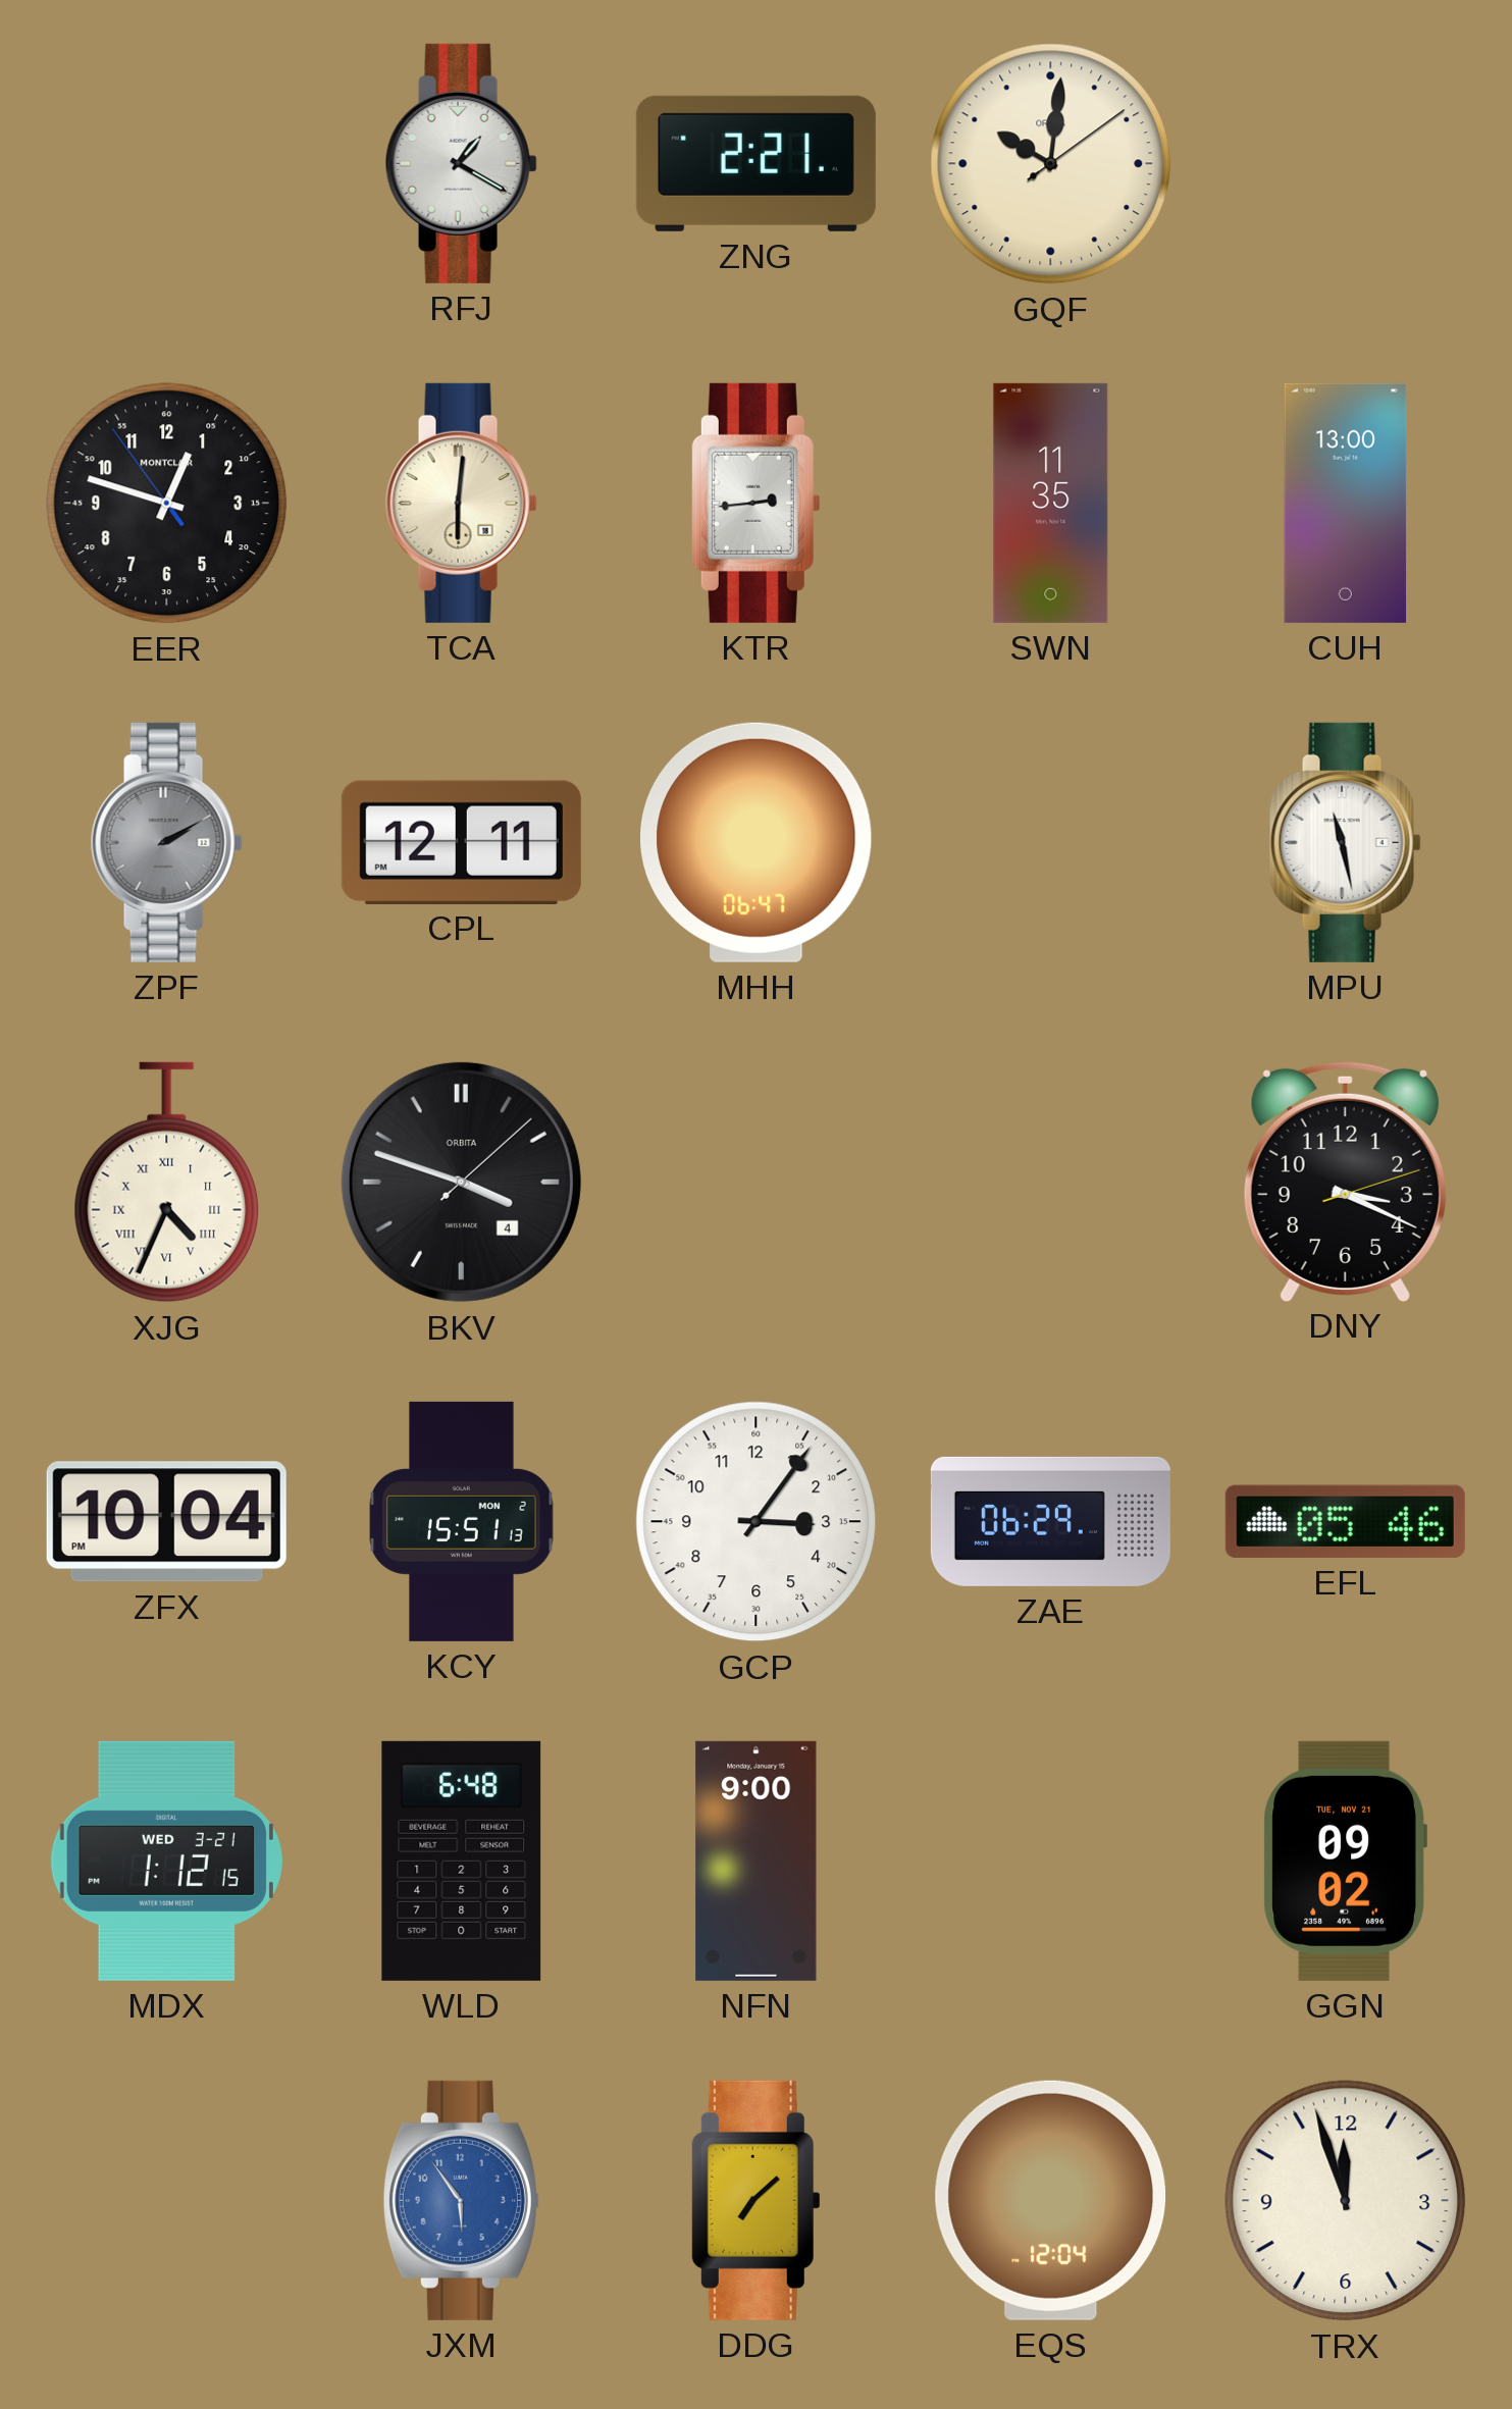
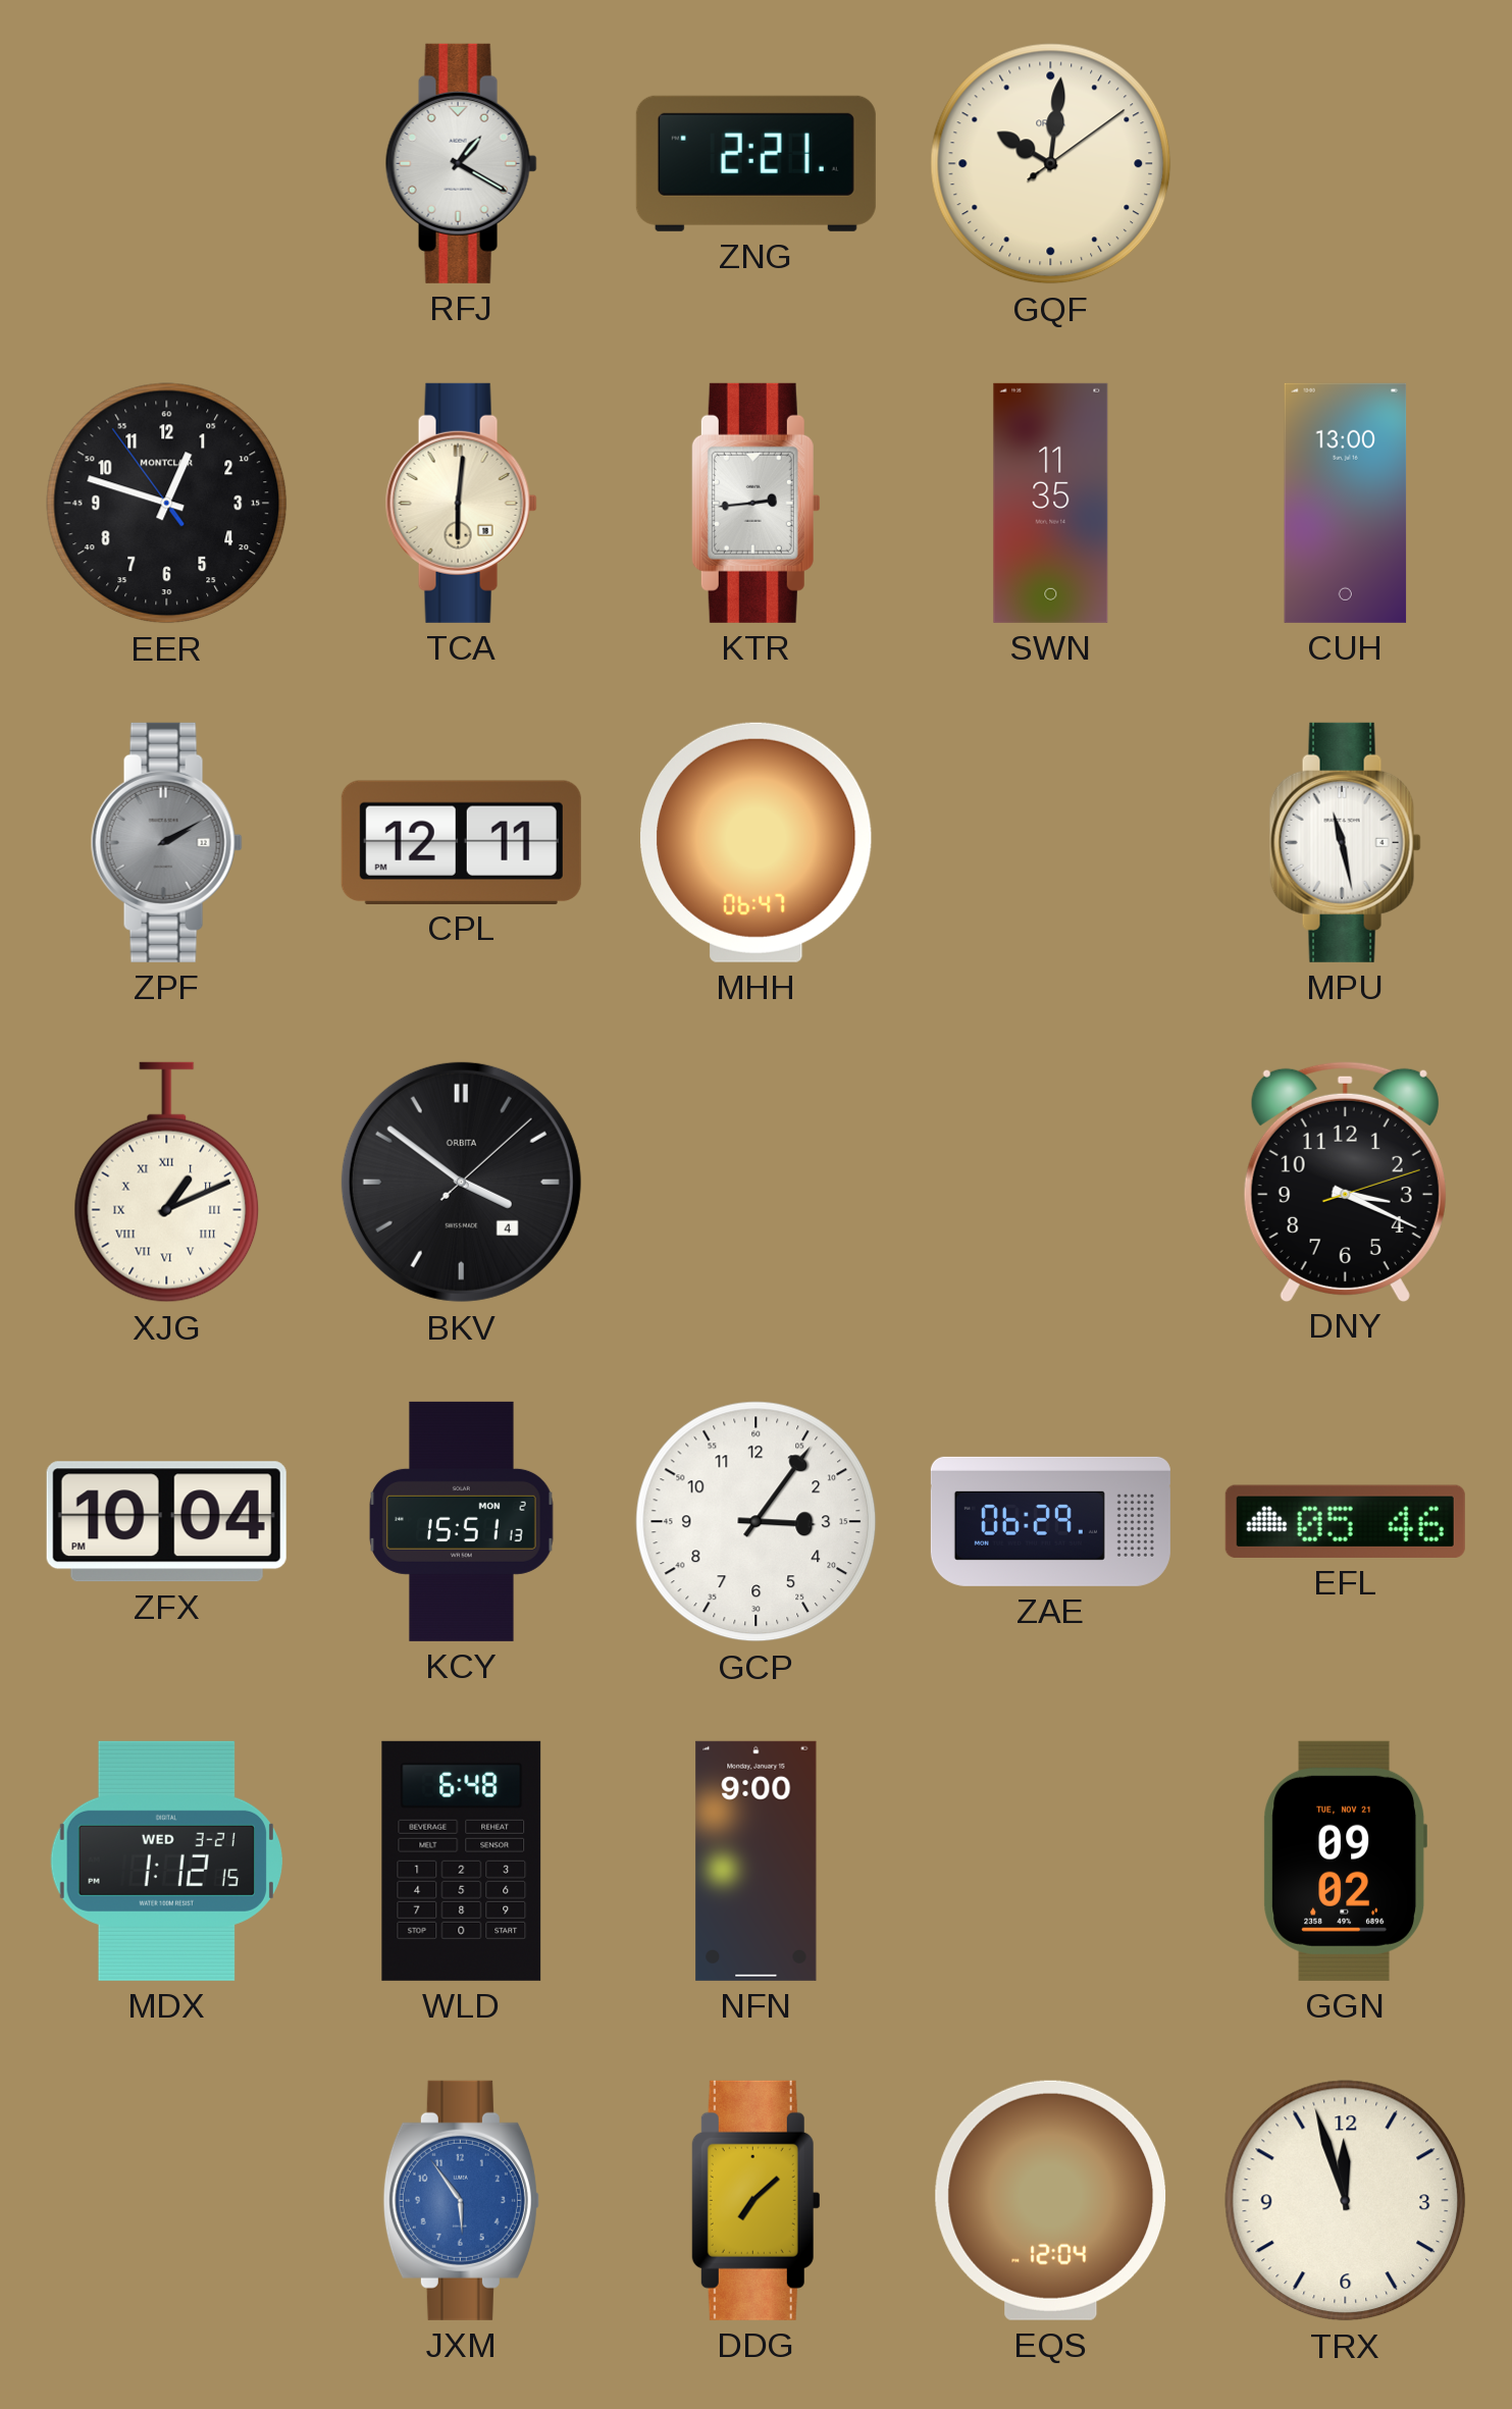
XJG: 4:34 -> 1:11 (167, 1183)
BKV: 3:48 -> 3:51 (461, 1182)
